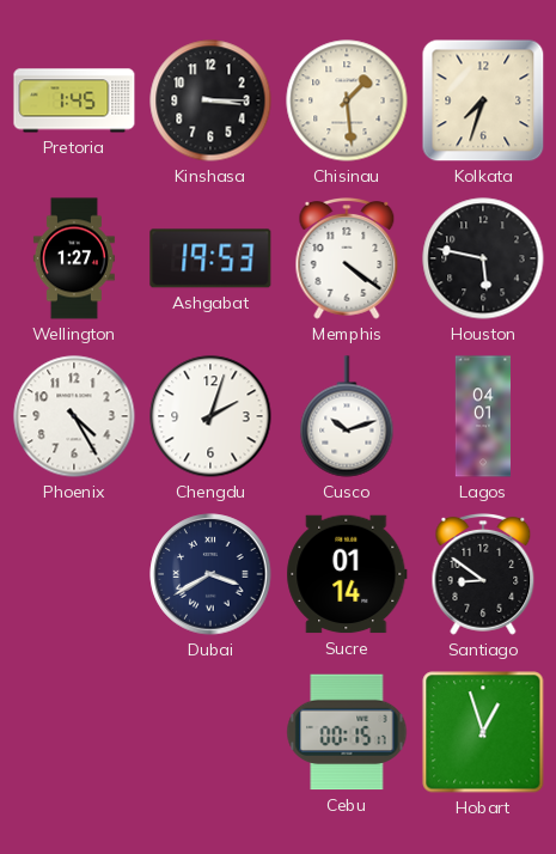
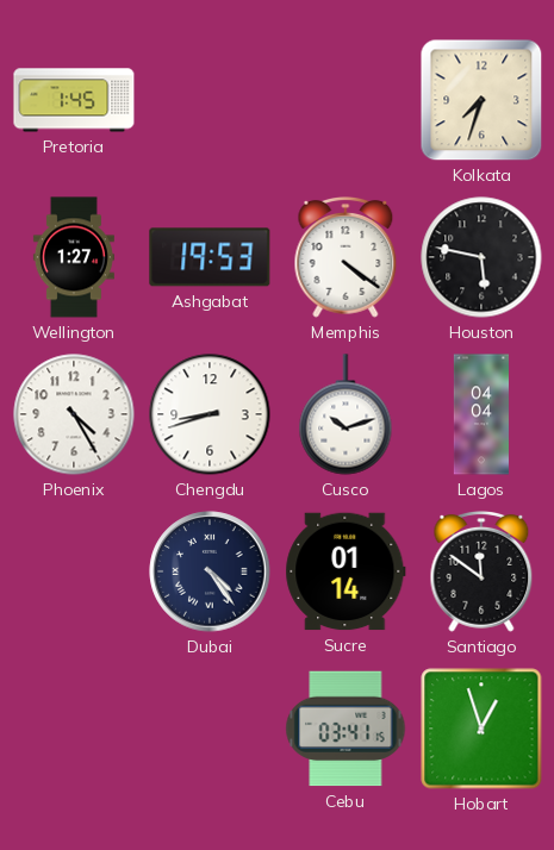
Kinshasa: 3:15 -> none (210, 100)
Chisinau: 1:29 -> none (347, 100)
Chengdu: 2:03 -> 8:42 (210, 414)
Lagos: 04:01 -> 04:04 (480, 414)
Dubai: 3:40 -> 4:24 (210, 571)
Santiago: 8:51 -> 11:51 (481, 573)
Cebu: 00:15 -> 03:41 (346, 729)
